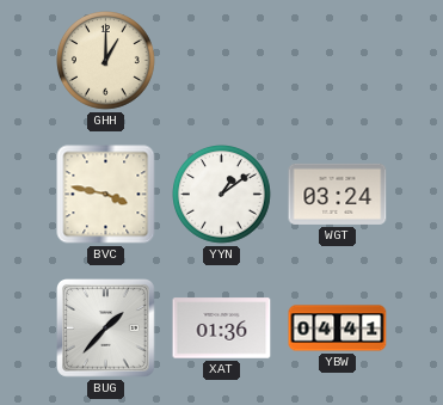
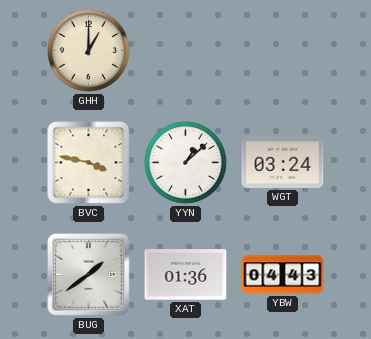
YYN: 1:09 -> 1:08 (186, 163)
BUG: 1:37 -> 1:39 (89, 275)
YBW: 04:41 -> 04:43 (283, 275)
